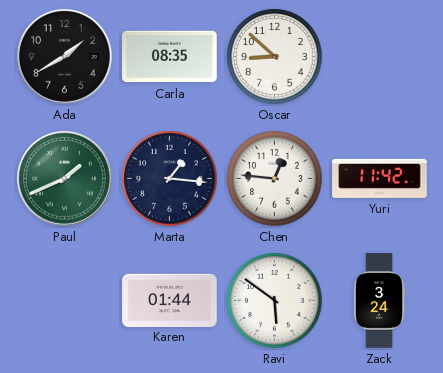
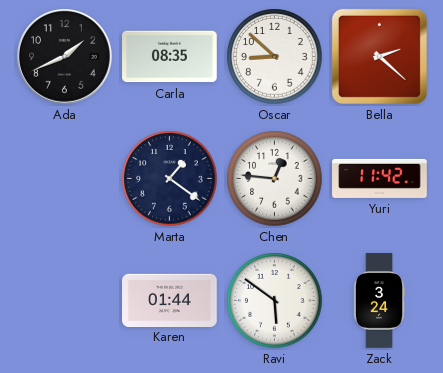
Ada: 1:40 -> 1:41 (65, 57)
Bella: none -> 2:22 (379, 56)
Paul: 1:41 -> none (65, 179)
Marta: 1:16 -> 1:21 (170, 179)
